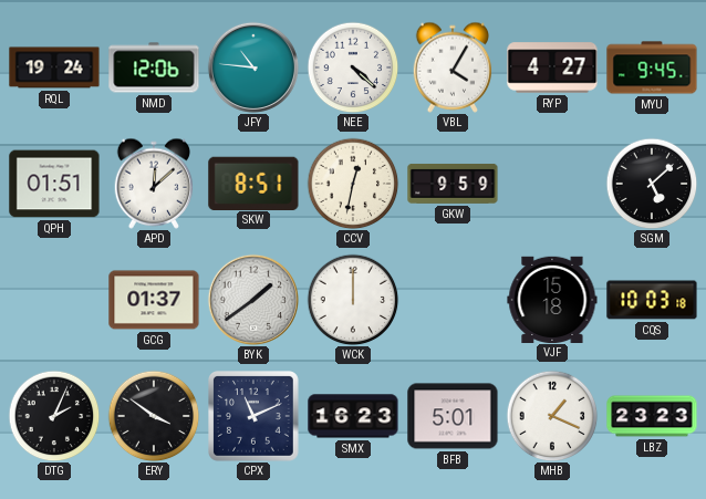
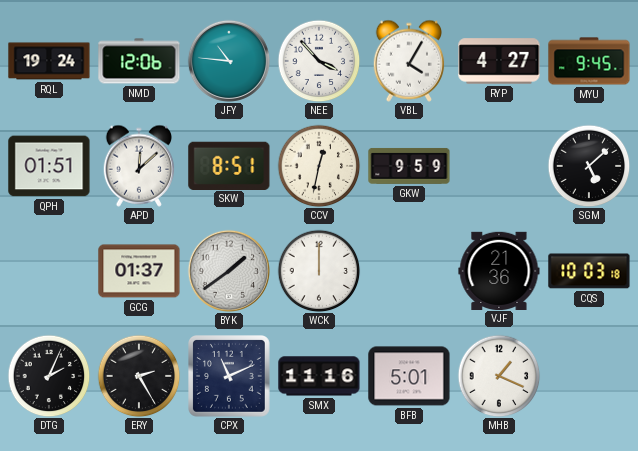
NEE: 4:22 -> 3:53 (319, 61)
VJF: 15:18 -> 21:36 (499, 270)
ERY: 3:51 -> 2:25 (139, 376)
SMX: 16:23 -> 11:16 (319, 376)
LBZ: 23:23 -> none (652, 416)
